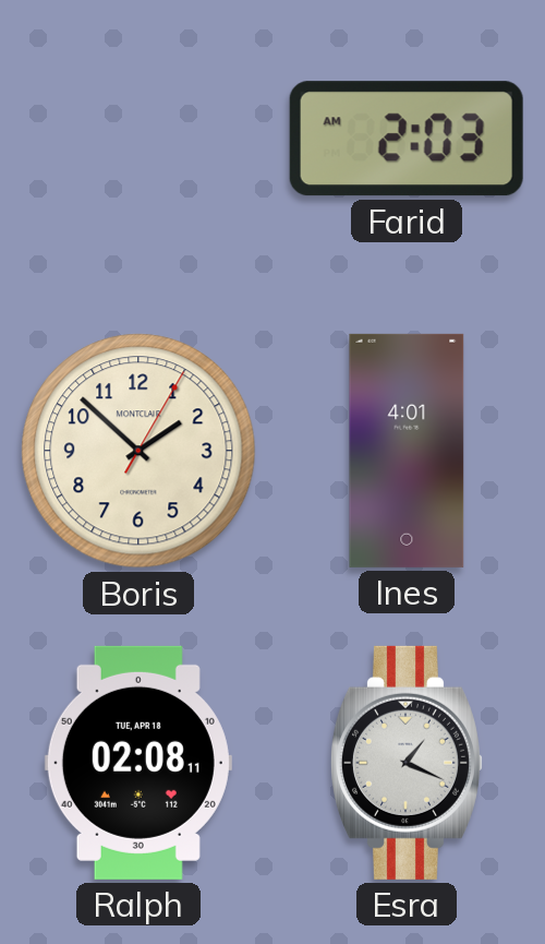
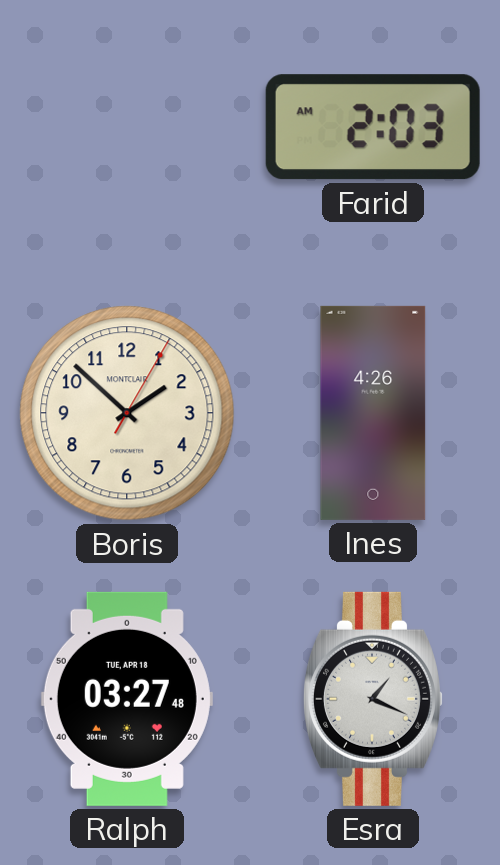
Ines: 4:01 -> 4:26 (373, 413)
Ralph: 02:08 -> 03:27 (127, 699)
